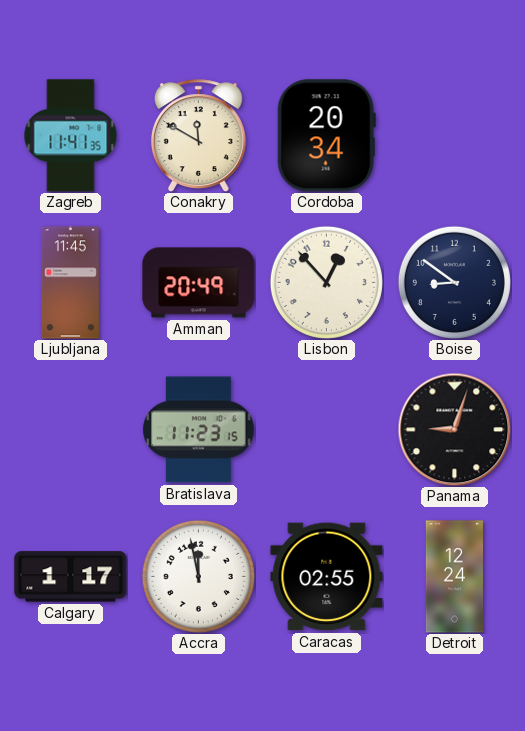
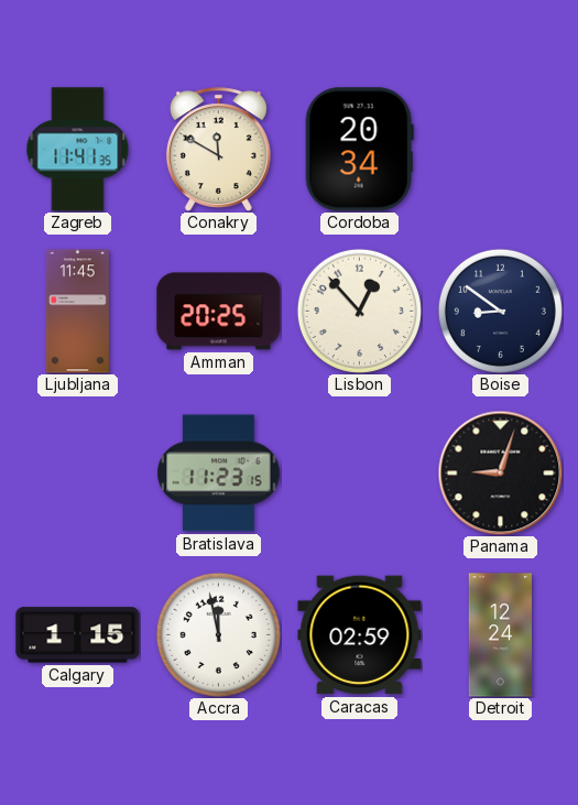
Amman: 20:49 -> 20:25 (219, 312)
Calgary: 1:17 -> 1:15 (78, 635)
Caracas: 02:55 -> 02:59 (360, 635)
